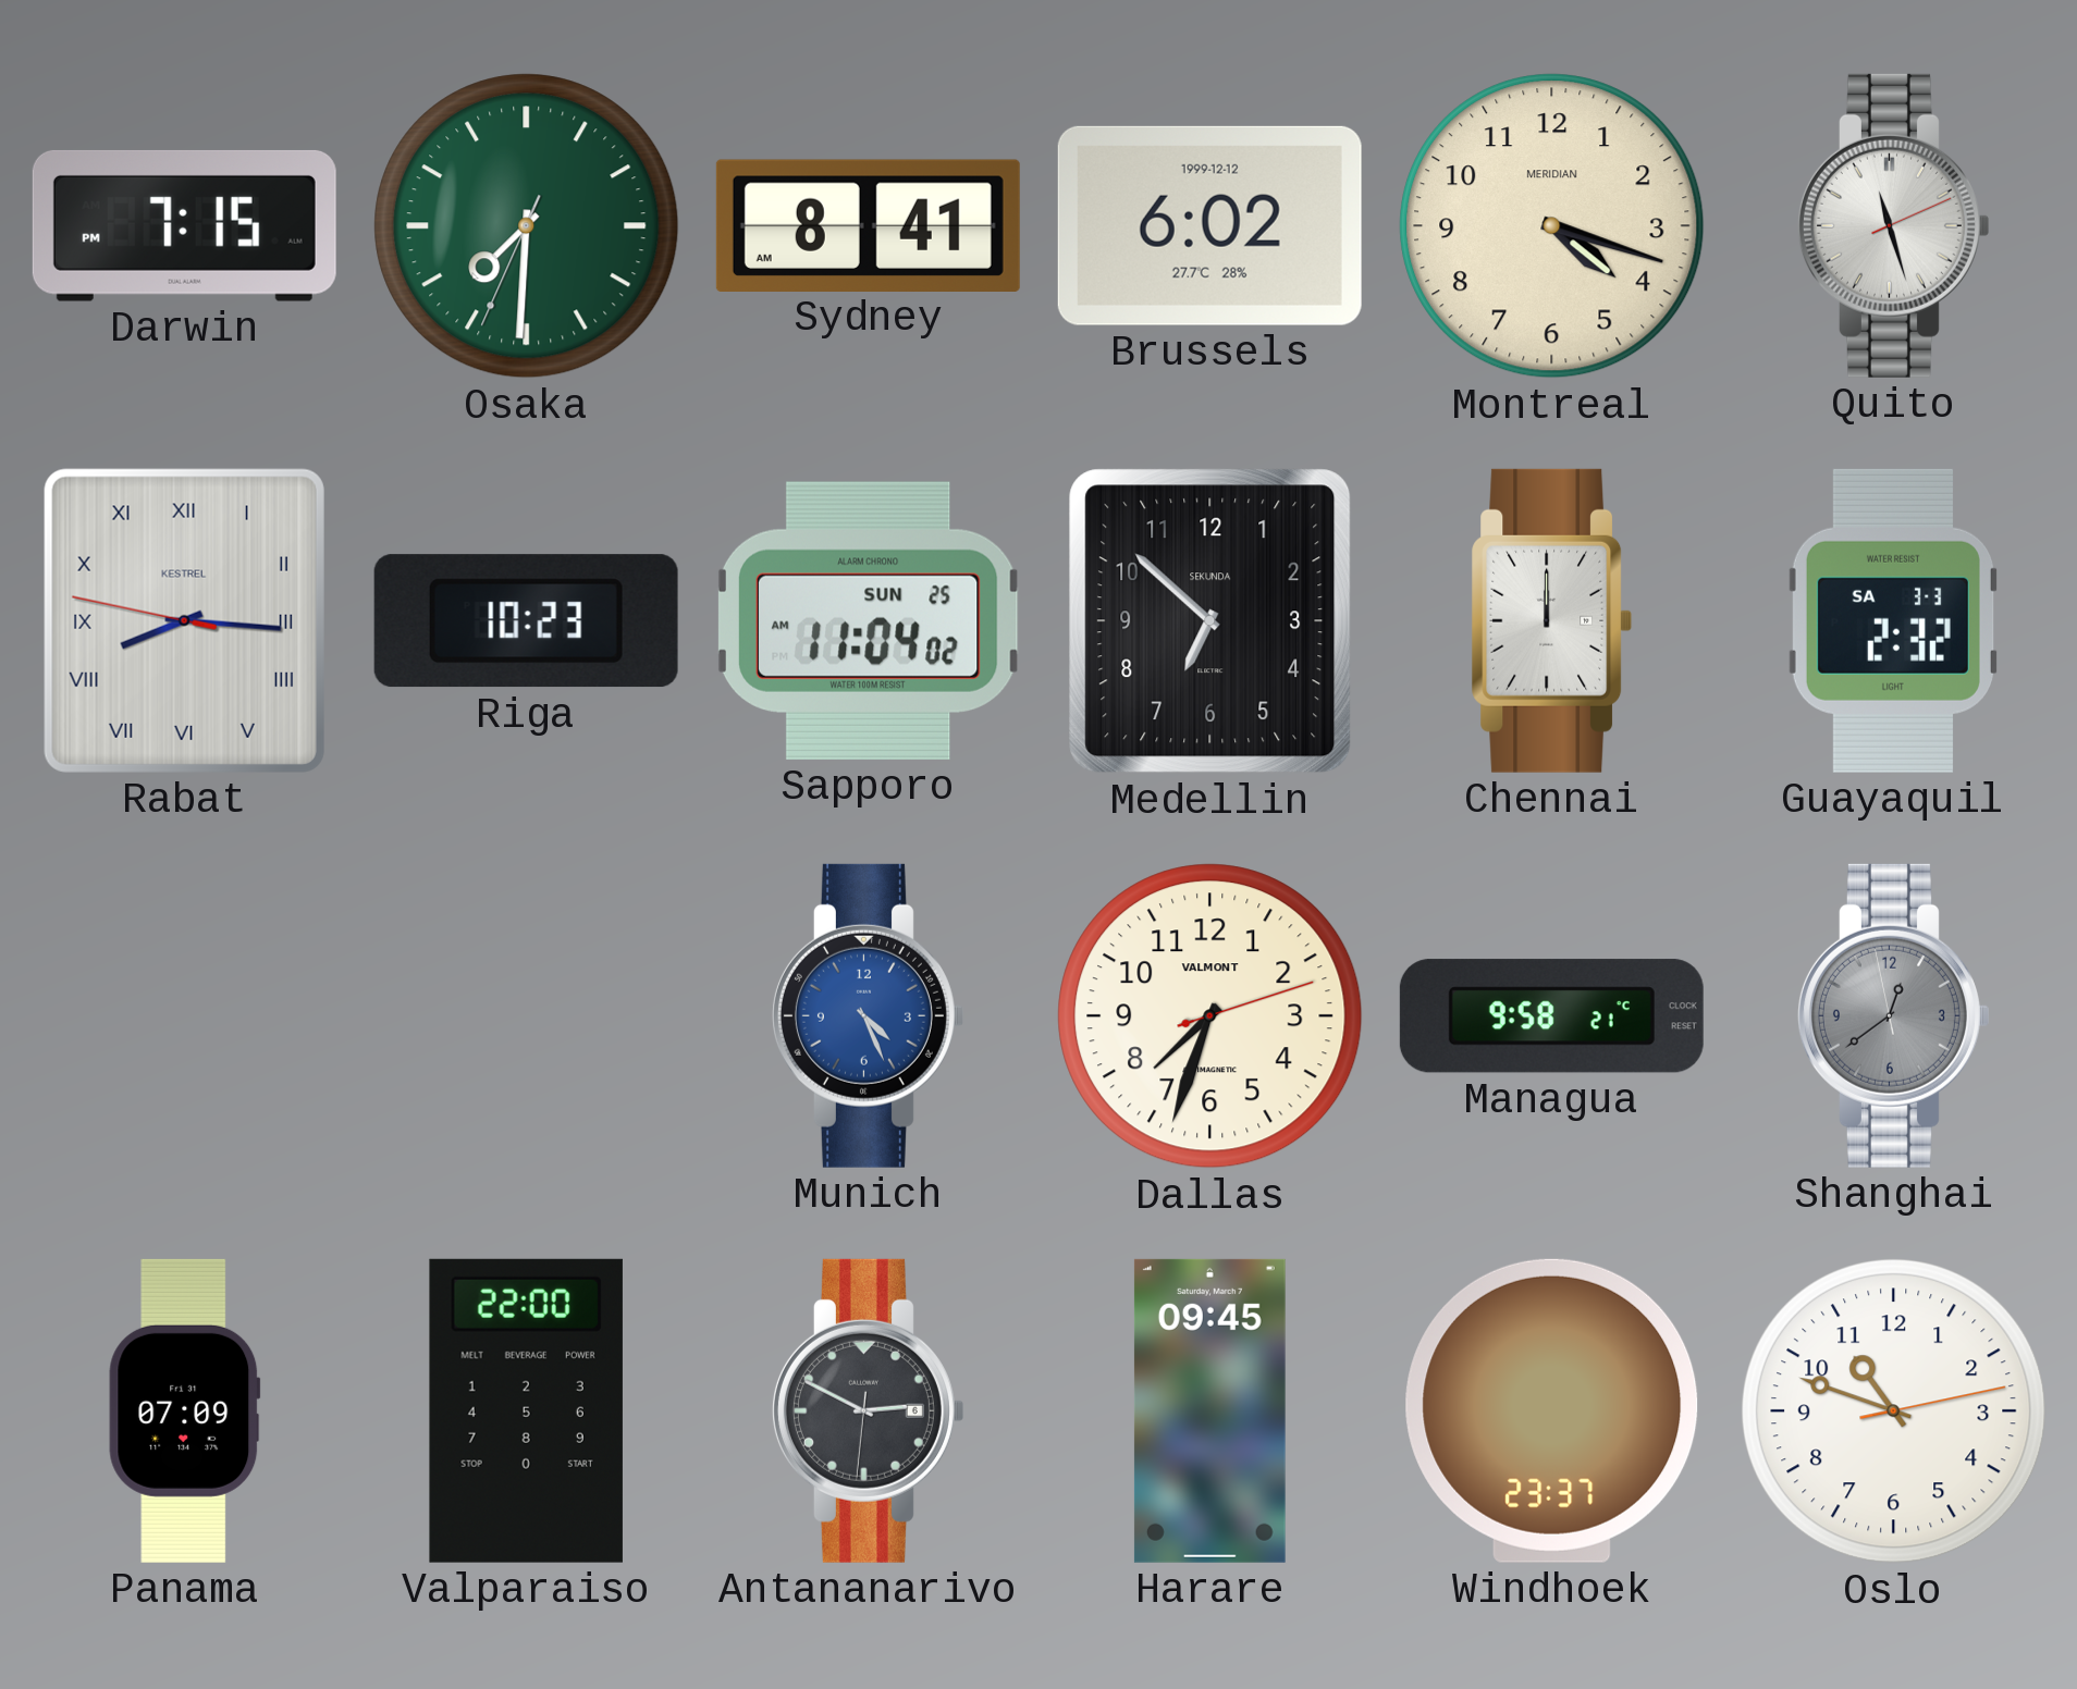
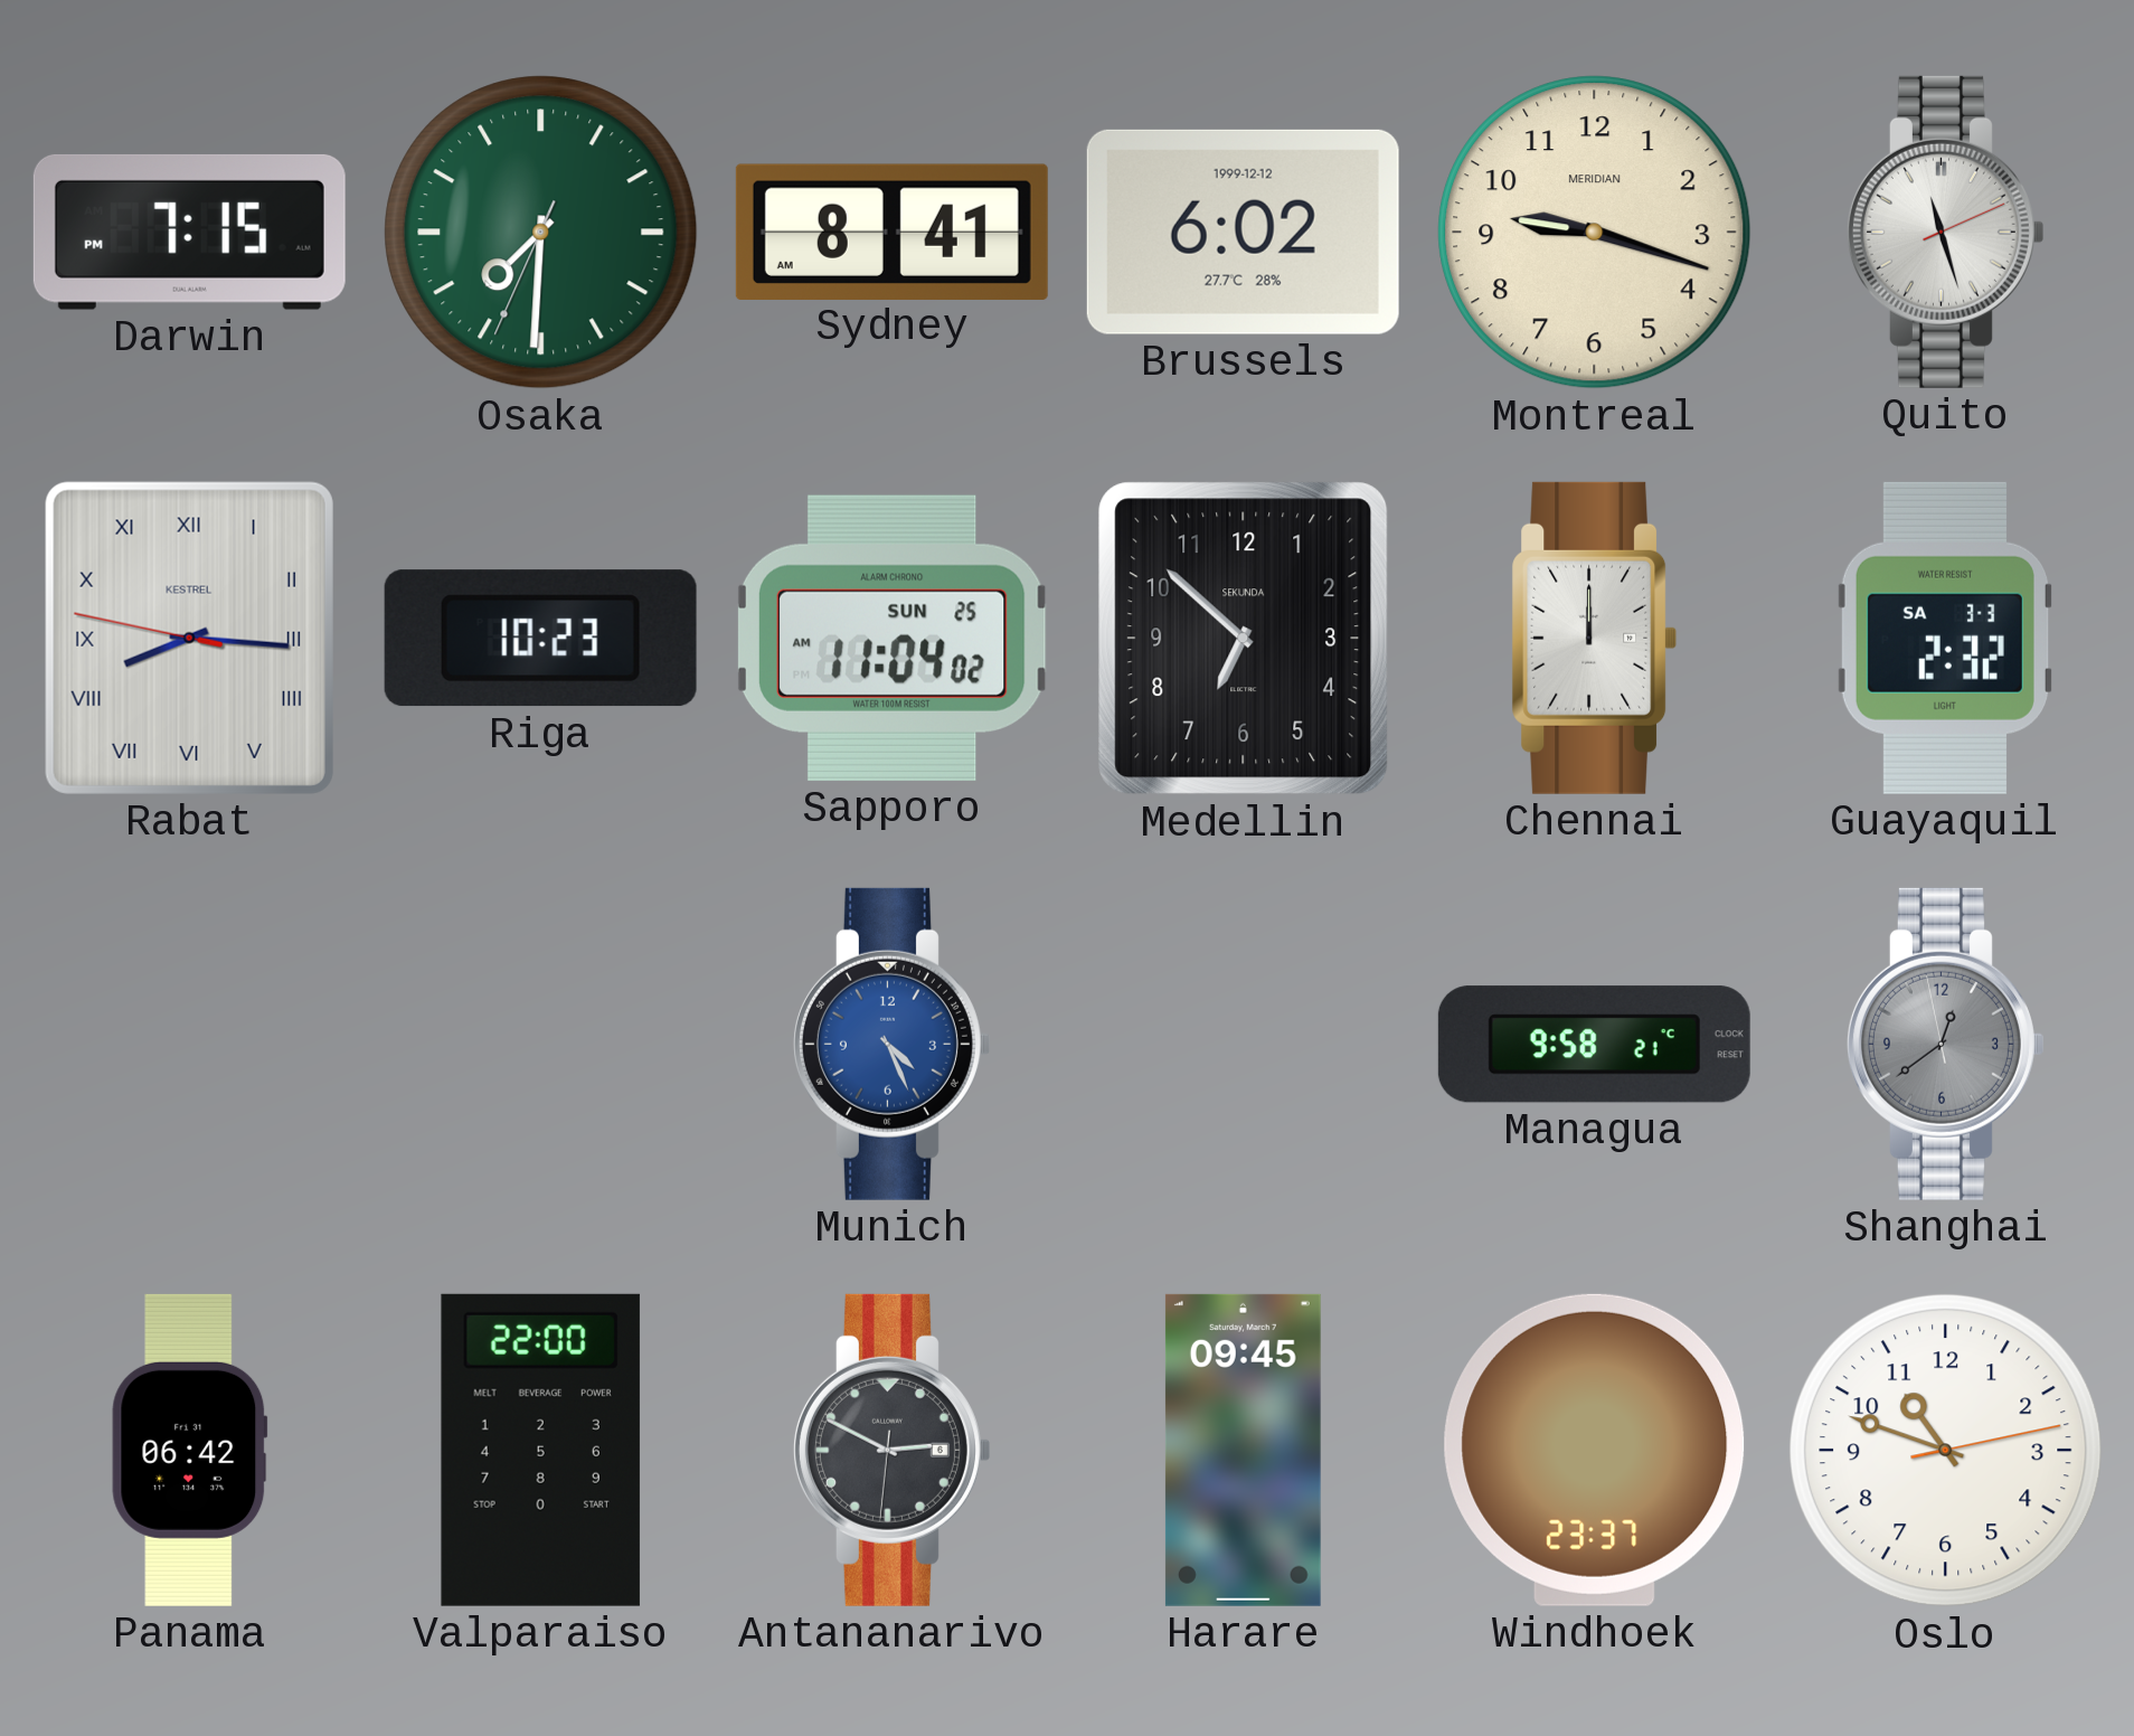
Montreal: 4:18 -> 9:18 (1595, 233)
Dallas: 7:33 -> none (1210, 1016)
Panama: 07:09 -> 06:42 (190, 1450)
